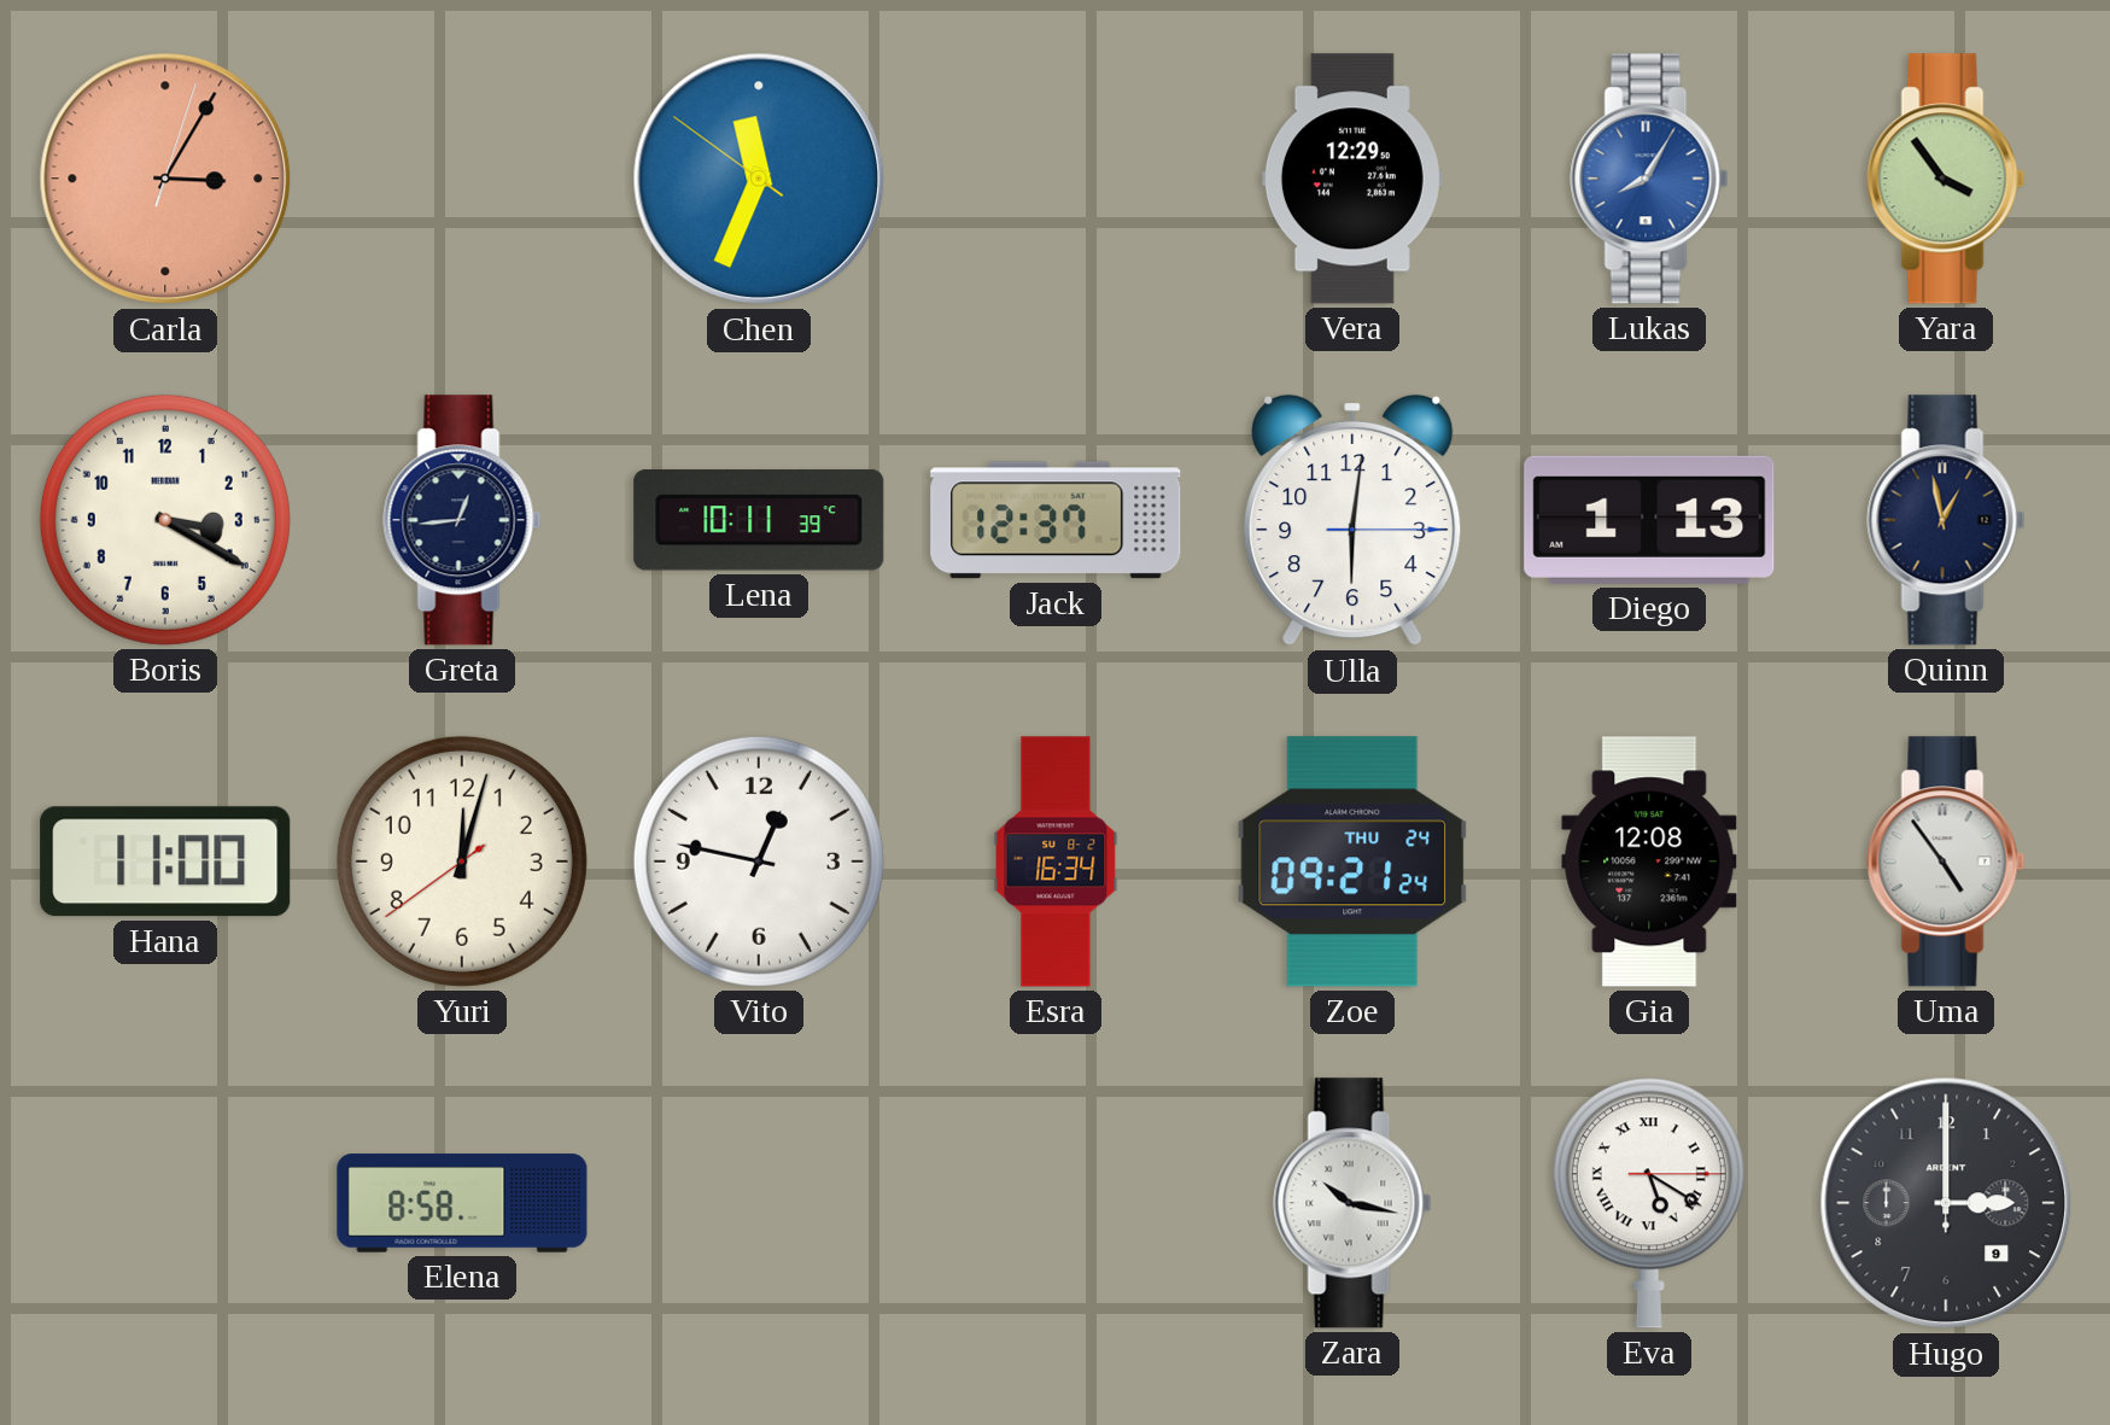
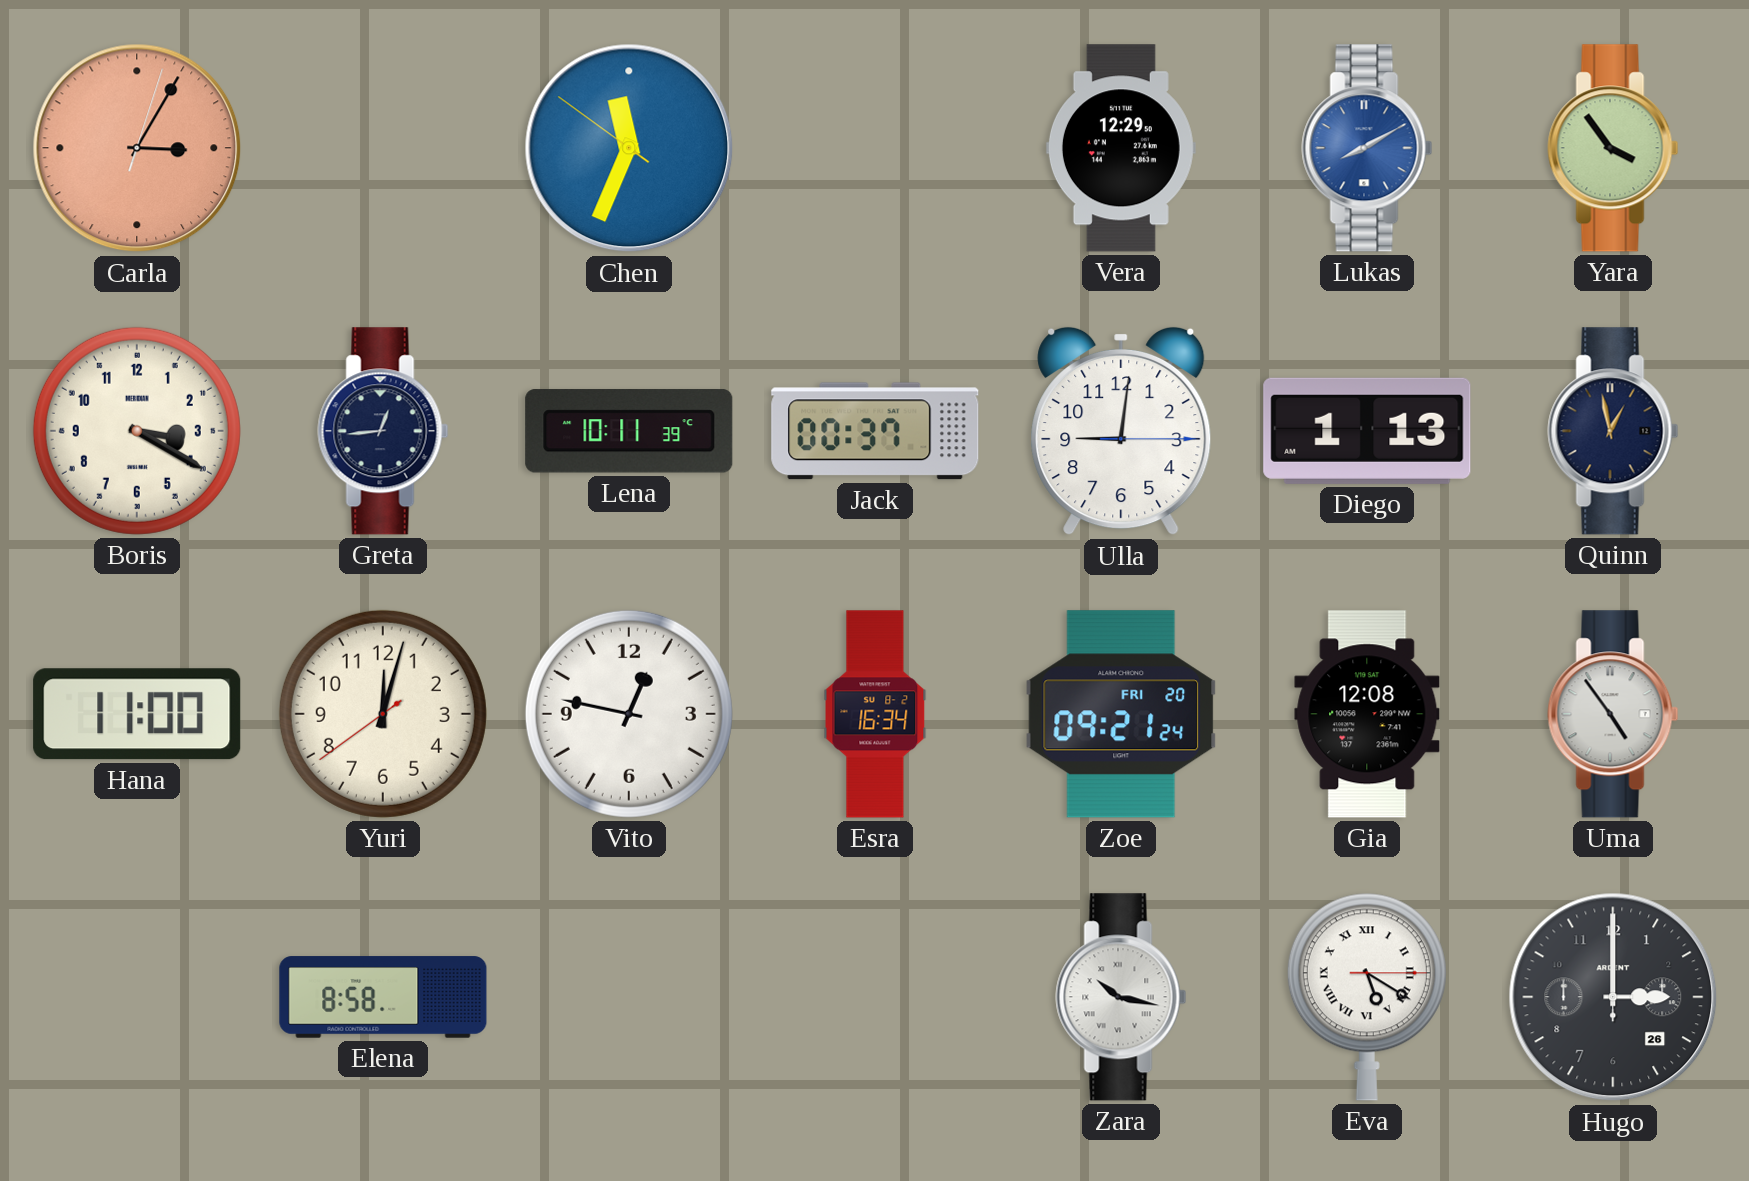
Lukas: 8:05 -> 8:10 (1367, 148)
Jack: 12:37 -> 00:37 (875, 431)
Ulla: 6:01 -> 9:01 (1121, 431)
Zoe date: THU 24 -> FRI 20 (1121, 714)
Hugo date: 9 -> 26 (1613, 997)
